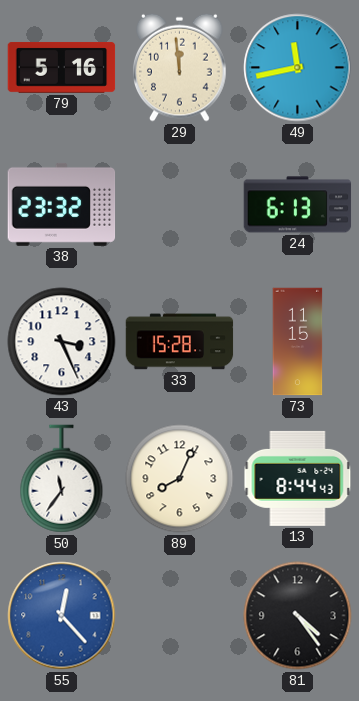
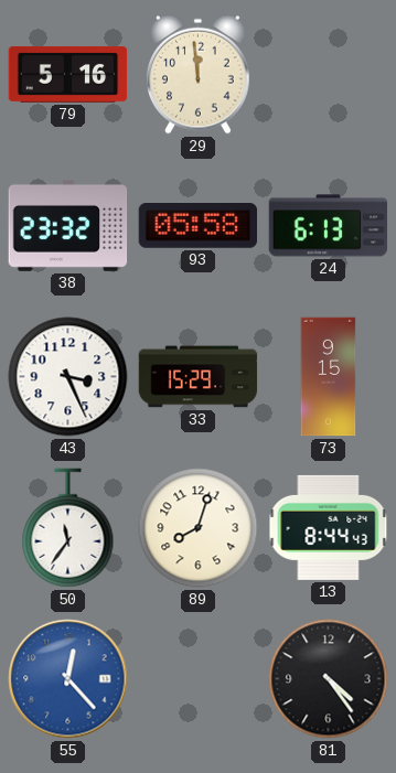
49: 11:43 -> none (298, 68)
93: none -> 05:58 (199, 226)
33: 15:28 -> 15:29 (199, 377)
73: 11:15 -> 9:15 (329, 377)
89: 8:04 -> 8:03 (199, 528)
